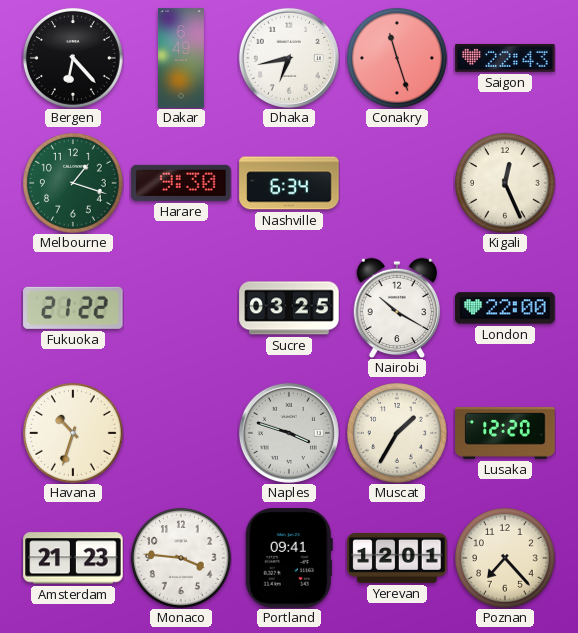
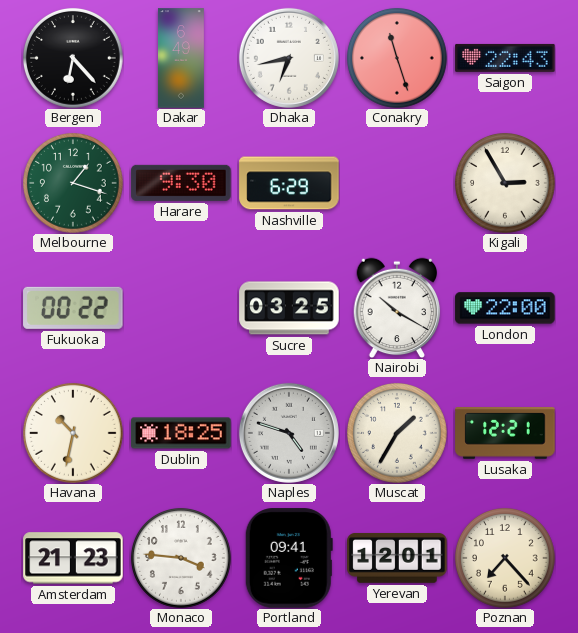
Nashville: 6:34 -> 6:29 (289, 183)
Kigali: 12:26 -> 2:55 (505, 183)
Fukuoka: 21:22 -> 00:22 (73, 308)
Havana: 10:33 -> 10:32 (73, 433)
Dublin: none -> 18:25 (181, 433)
Naples: 3:48 -> 4:48 (289, 433)
Lusaka: 12:20 -> 12:21 (505, 434)
